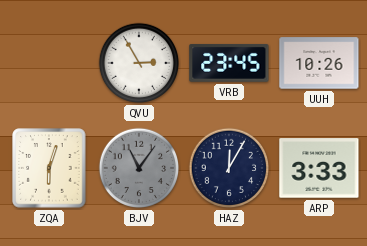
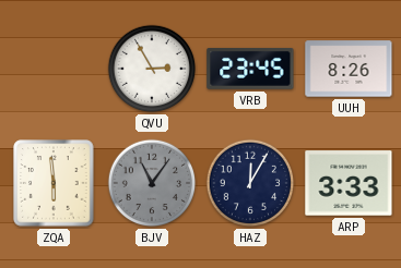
UUH: 10:26 -> 8:26 (349, 69)
ZQA: 6:03 -> 5:59 (54, 183)
